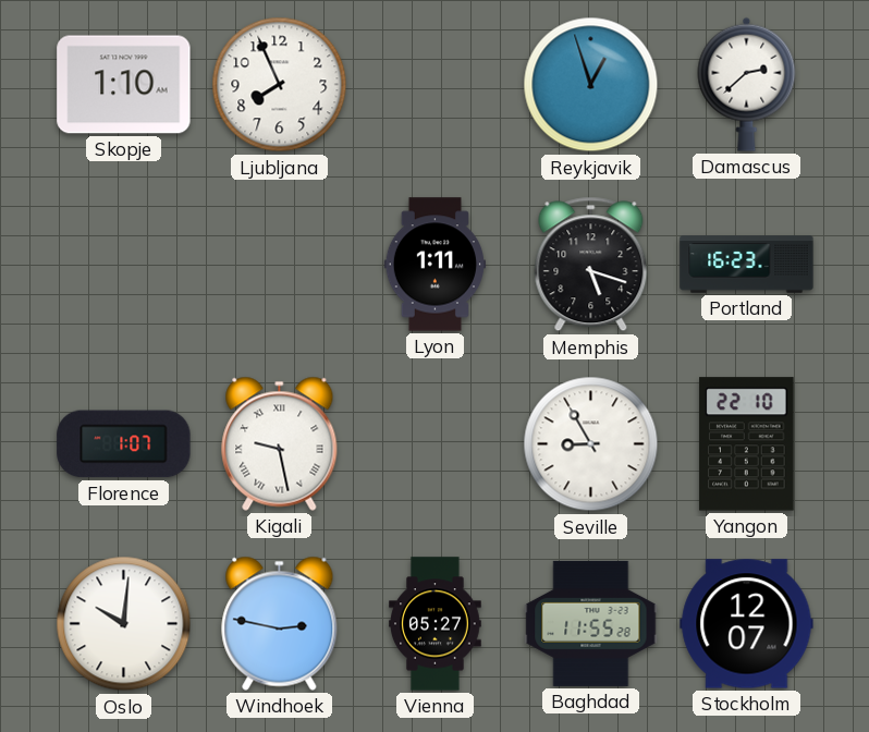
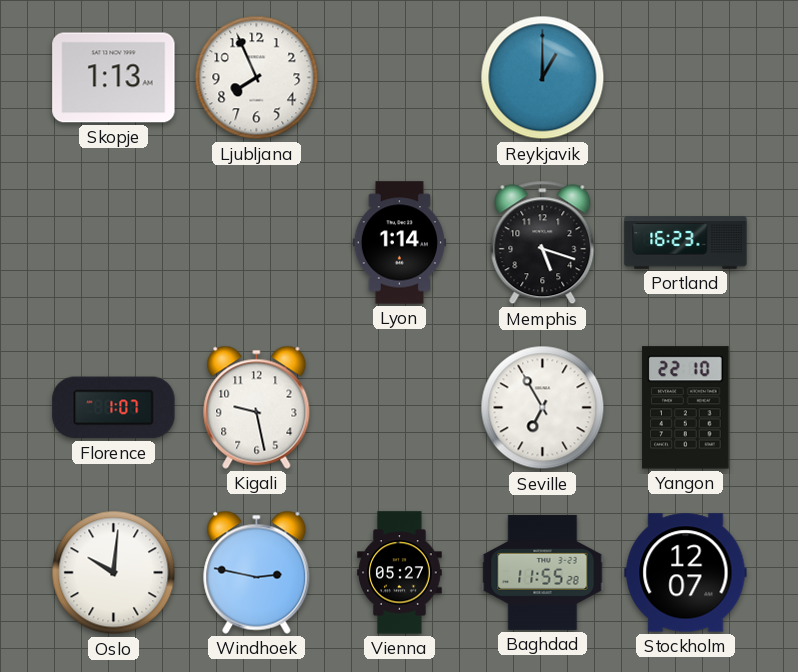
Skopje: 1:10 -> 1:13 (114, 78)
Reykjavik: 12:57 -> 1:00 (543, 78)
Damascus: 2:38 -> none (747, 84)
Lyon: 1:11 -> 1:14 (399, 243)
Kigali numerals: Roman -> Arabic (257, 407)
Seville: 8:55 -> 6:55 (543, 408)
